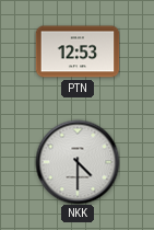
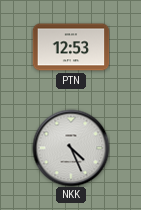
NKK: 4:30 -> 4:26 (71, 148)
